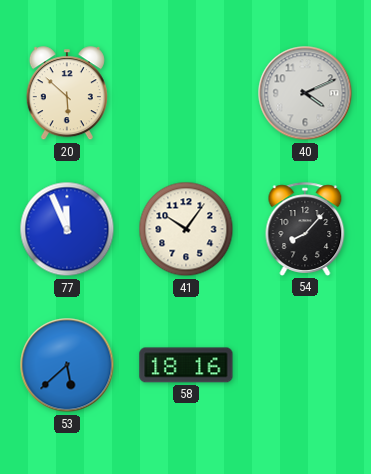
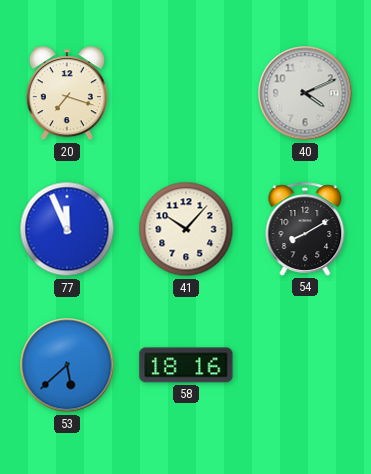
20: 5:52 -> 7:18 (67, 94)
41: 10:06 -> 10:07 (186, 229)
54: 8:07 -> 8:10 (305, 229)
